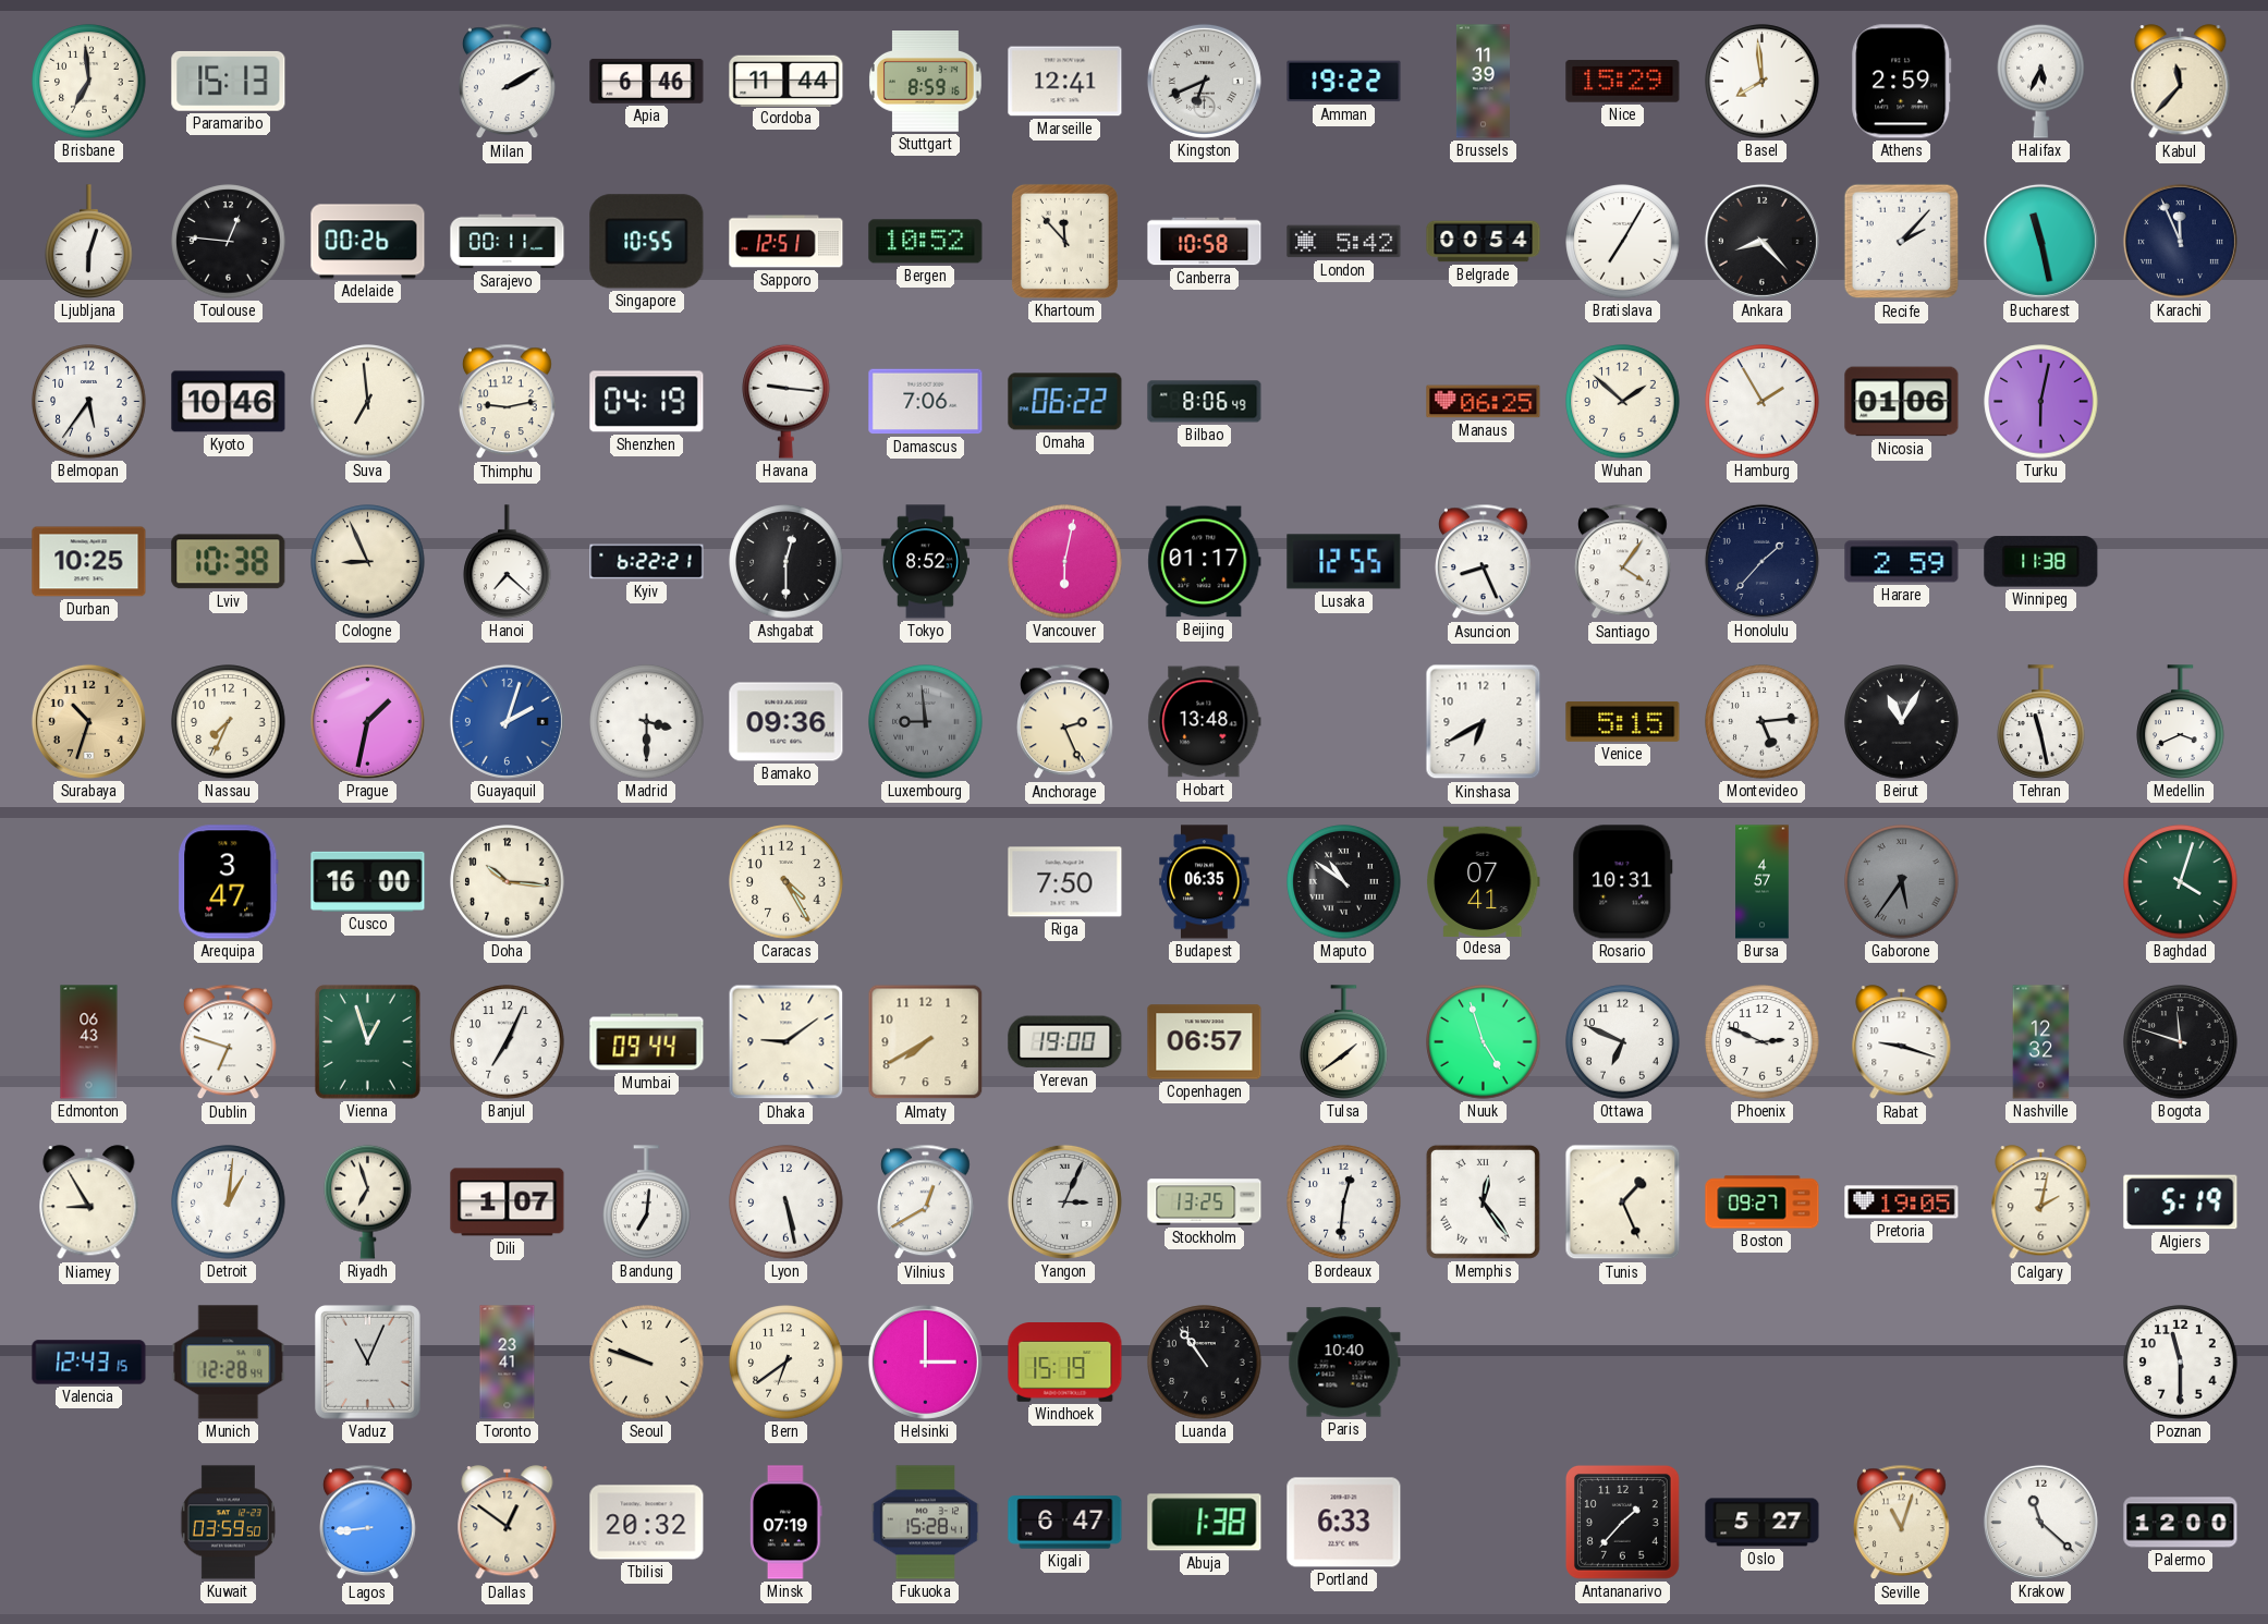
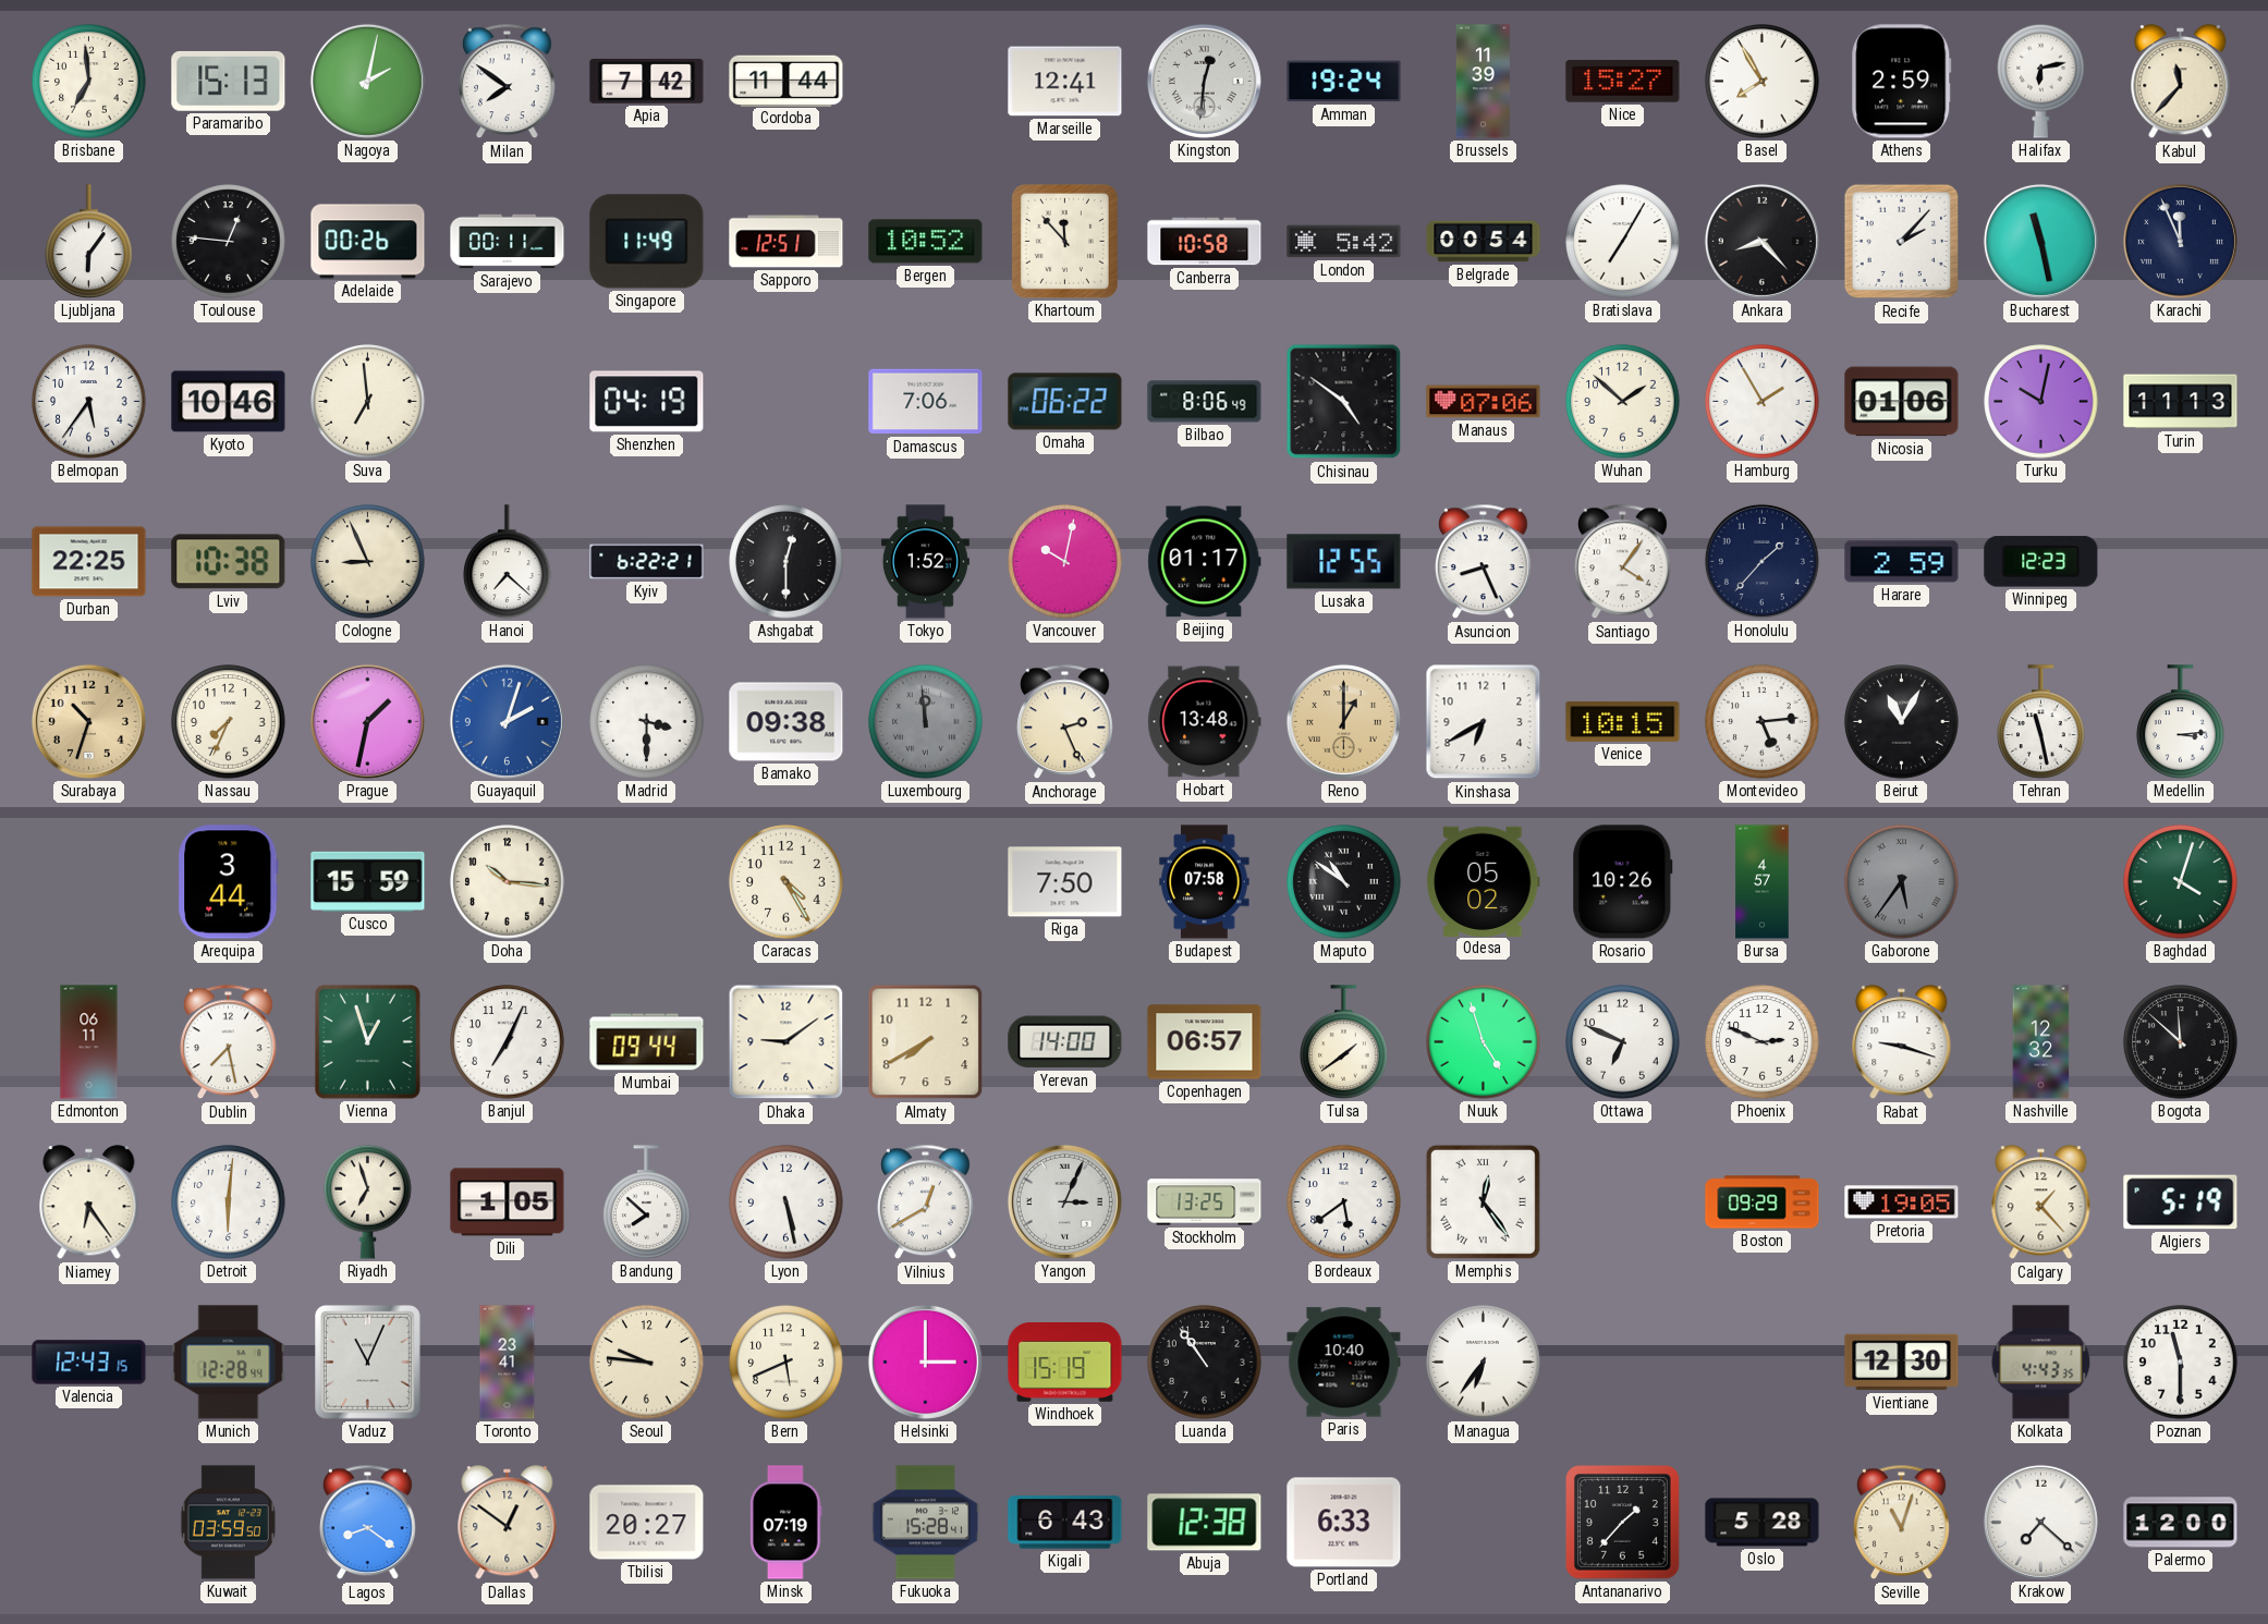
Nagoya: none -> 2:02 (367, 81)
Milan: 2:10 -> 7:51 (508, 82)
Apia: 6:46 -> 7:42 (647, 81)
Stuttgart: 8:59 -> none (925, 82)
Kingston: 6:41 -> 12:31 (1204, 81)
Amman: 19:22 -> 19:24 (1344, 82)
Nice: 15:29 -> 15:27 (1623, 82)
Basel: 7:59 -> 7:55 (1763, 82)
Halifax: 5:34 -> 6:13 (2041, 81)
Ljubljana: 6:03 -> 6:06 (89, 242)
Singapore: 10:55 -> 11:49 (647, 242)
Thimphu: 9:13 -> none (508, 402)
Havana: 9:16 -> none (787, 401)
Chisinau: none -> 4:51 (1344, 402)
Manaus: 06:25 -> 07:06 (1484, 402)
Turku: 6:02 -> 10:02 (2041, 402)
Turin: none -> 11:13 (2181, 402)
Durban: 10:25 -> 22:25 (89, 562)
Tokyo: 8:52 -> 1:52 (925, 562)
Vancouver: 6:02 -> 10:02 (1065, 562)
Winnipeg: 11:38 -> 12:23 (2041, 562)
Bamako: 09:36 -> 09:38 (787, 722)
Luxembourg: 8:59 -> 11:59 (926, 722)
Reno: none -> 1:00 (1343, 721)
Venice: 5:15 -> 10:15 (1623, 721)
Medellin: 3:41 -> 3:14 (2181, 722)
Arequipa: 3:47 -> 3:44 (229, 882)
Cusco: 16:00 -> 15:59 (368, 881)
Budapest: 06:35 -> 07:58 (1205, 882)
Odesa: 07:41 -> 05:02 (1484, 881)
Rosario: 10:31 -> 10:26 (1623, 882)
Edmonton: 06:43 -> 06:11 (89, 1042)
Dublin: 6:48 -> 7:28 (229, 1042)
Yerevan: 19:00 -> 14:00 (1065, 1042)
Bogota: 11:48 -> 11:52 (2181, 1042)
Niamey: 8:55 -> 6:24 (89, 1202)
Detroit: 1:01 -> 6:01 (229, 1202)
Dili: 1:07 -> 1:05 (508, 1202)
Bandung: 7:01 -> 7:52 (647, 1202)
Bordeaux: 12:31 -> 5:39 (1344, 1202)
Tunis: 1:26 -> none (1623, 1202)
Boston: 09:27 -> 09:29 (1763, 1202)
Calgary: 2:02 -> 1:23 (2041, 1202)
Seoul: 9:48 -> 9:46 (647, 1363)
Bern: 6:39 -> 5:41 (787, 1363)
Managua: none -> 6:36 (1484, 1363)
Vientiane: none -> 12:30 (1902, 1363)
Kolkata: none -> 4:43 (2041, 1363)
Lagos: 8:44 -> 8:21 (368, 1523)
Tbilisi: 20:32 -> 20:27 (647, 1523)
Kigali: 6:47 -> 6:43 (1065, 1523)
Abuja: 1:38 -> 12:38 (1205, 1523)
Oslo: 5:27 -> 5:28 (1763, 1523)
Krakow: 11:22 -> 7:22 (2040, 1522)
